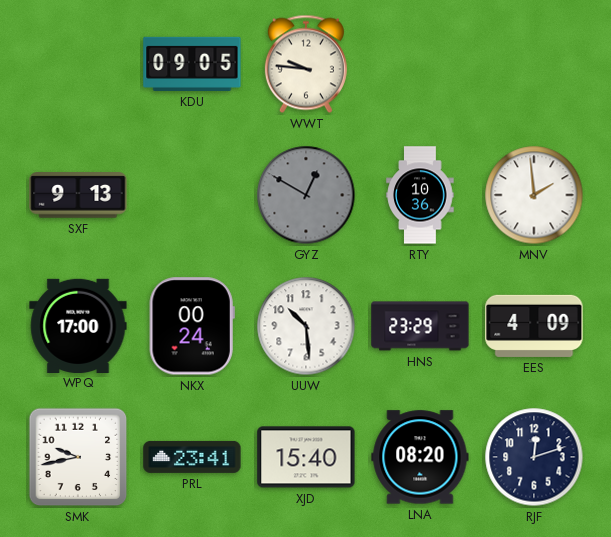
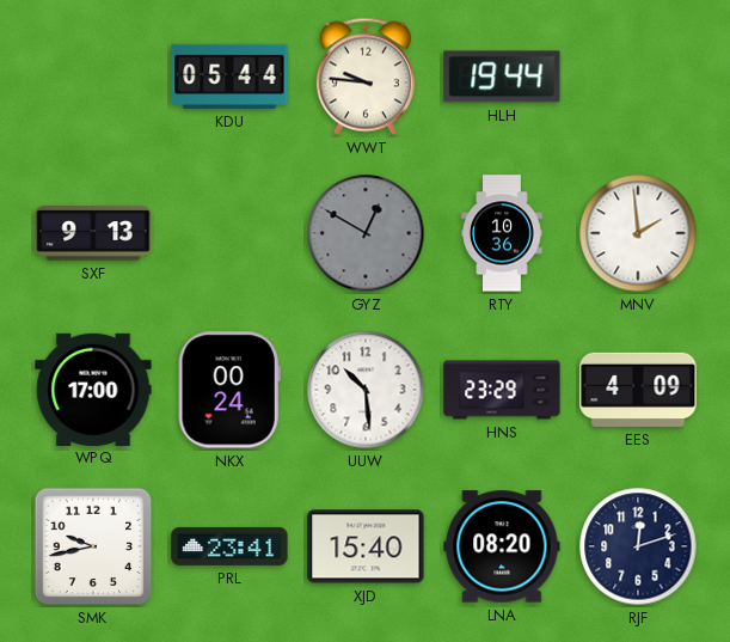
KDU: 09:05 -> 05:44 (229, 77)
HLH: none -> 19:44 (502, 77)
